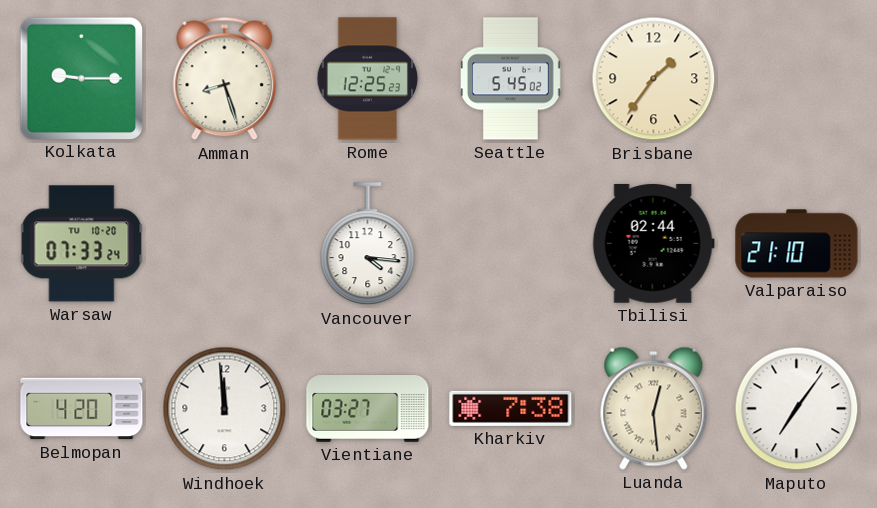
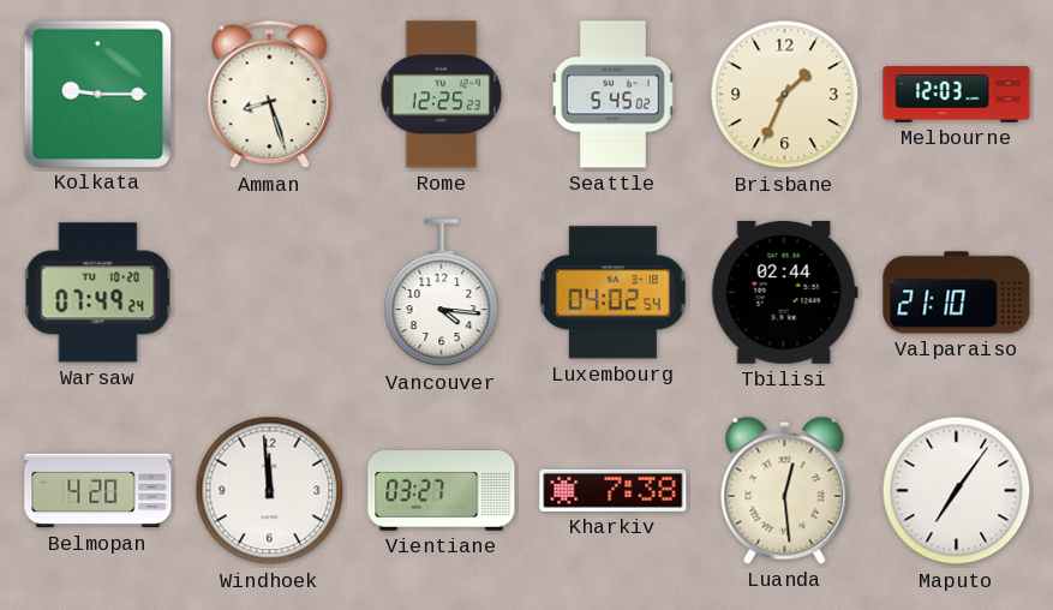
Brisbane: 1:36 -> 1:34 (785, 95)
Melbourne: none -> 12:03 (957, 95)
Warsaw: 07:33 -> 07:49 (98, 293)
Luxembourg: none -> 04:02 (612, 293)
